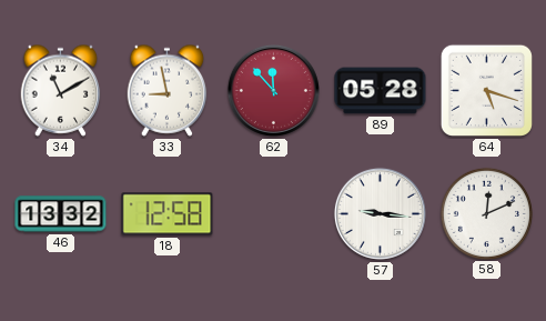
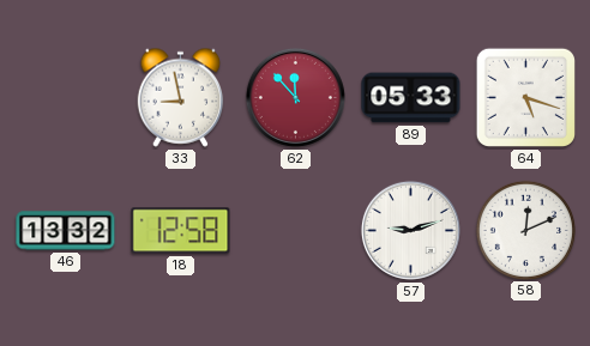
34: 11:10 -> none (61, 90)
89: 05:28 -> 05:33 (411, 98)
57: 9:16 -> 9:12 (410, 230)
